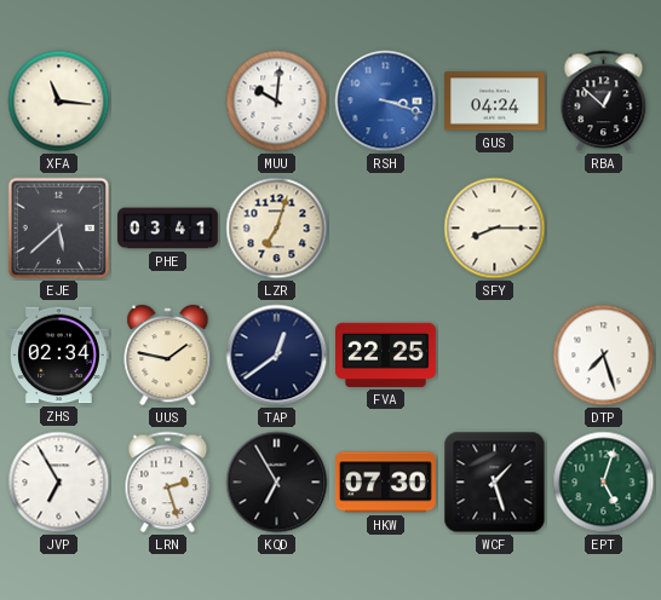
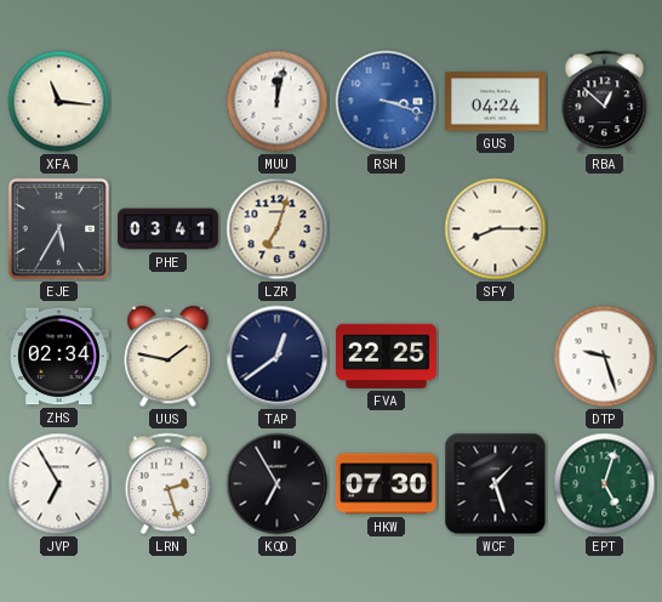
MUU: 10:01 -> 12:02 (278, 102)
EJE: 5:38 -> 5:35 (59, 229)
DTP: 7:27 -> 9:27 (605, 357)
